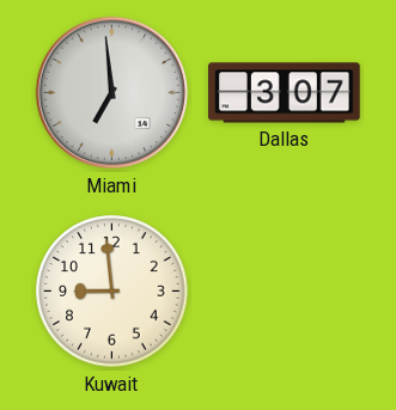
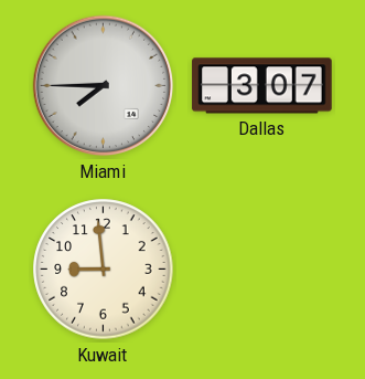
Miami: 6:59 -> 7:45 (104, 86)
